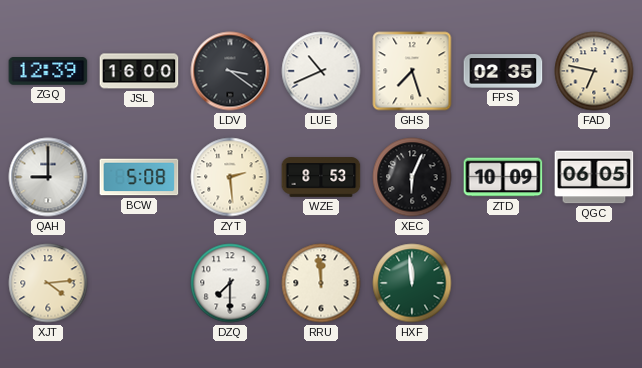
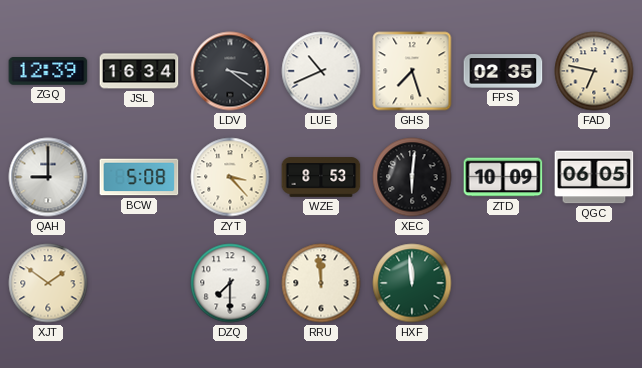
JSL: 16:00 -> 16:34 (139, 71)
ZYT: 2:29 -> 3:23 (230, 177)
XEC: 6:04 -> 6:01 (412, 177)
XJT: 4:14 -> 1:51 (48, 283)
